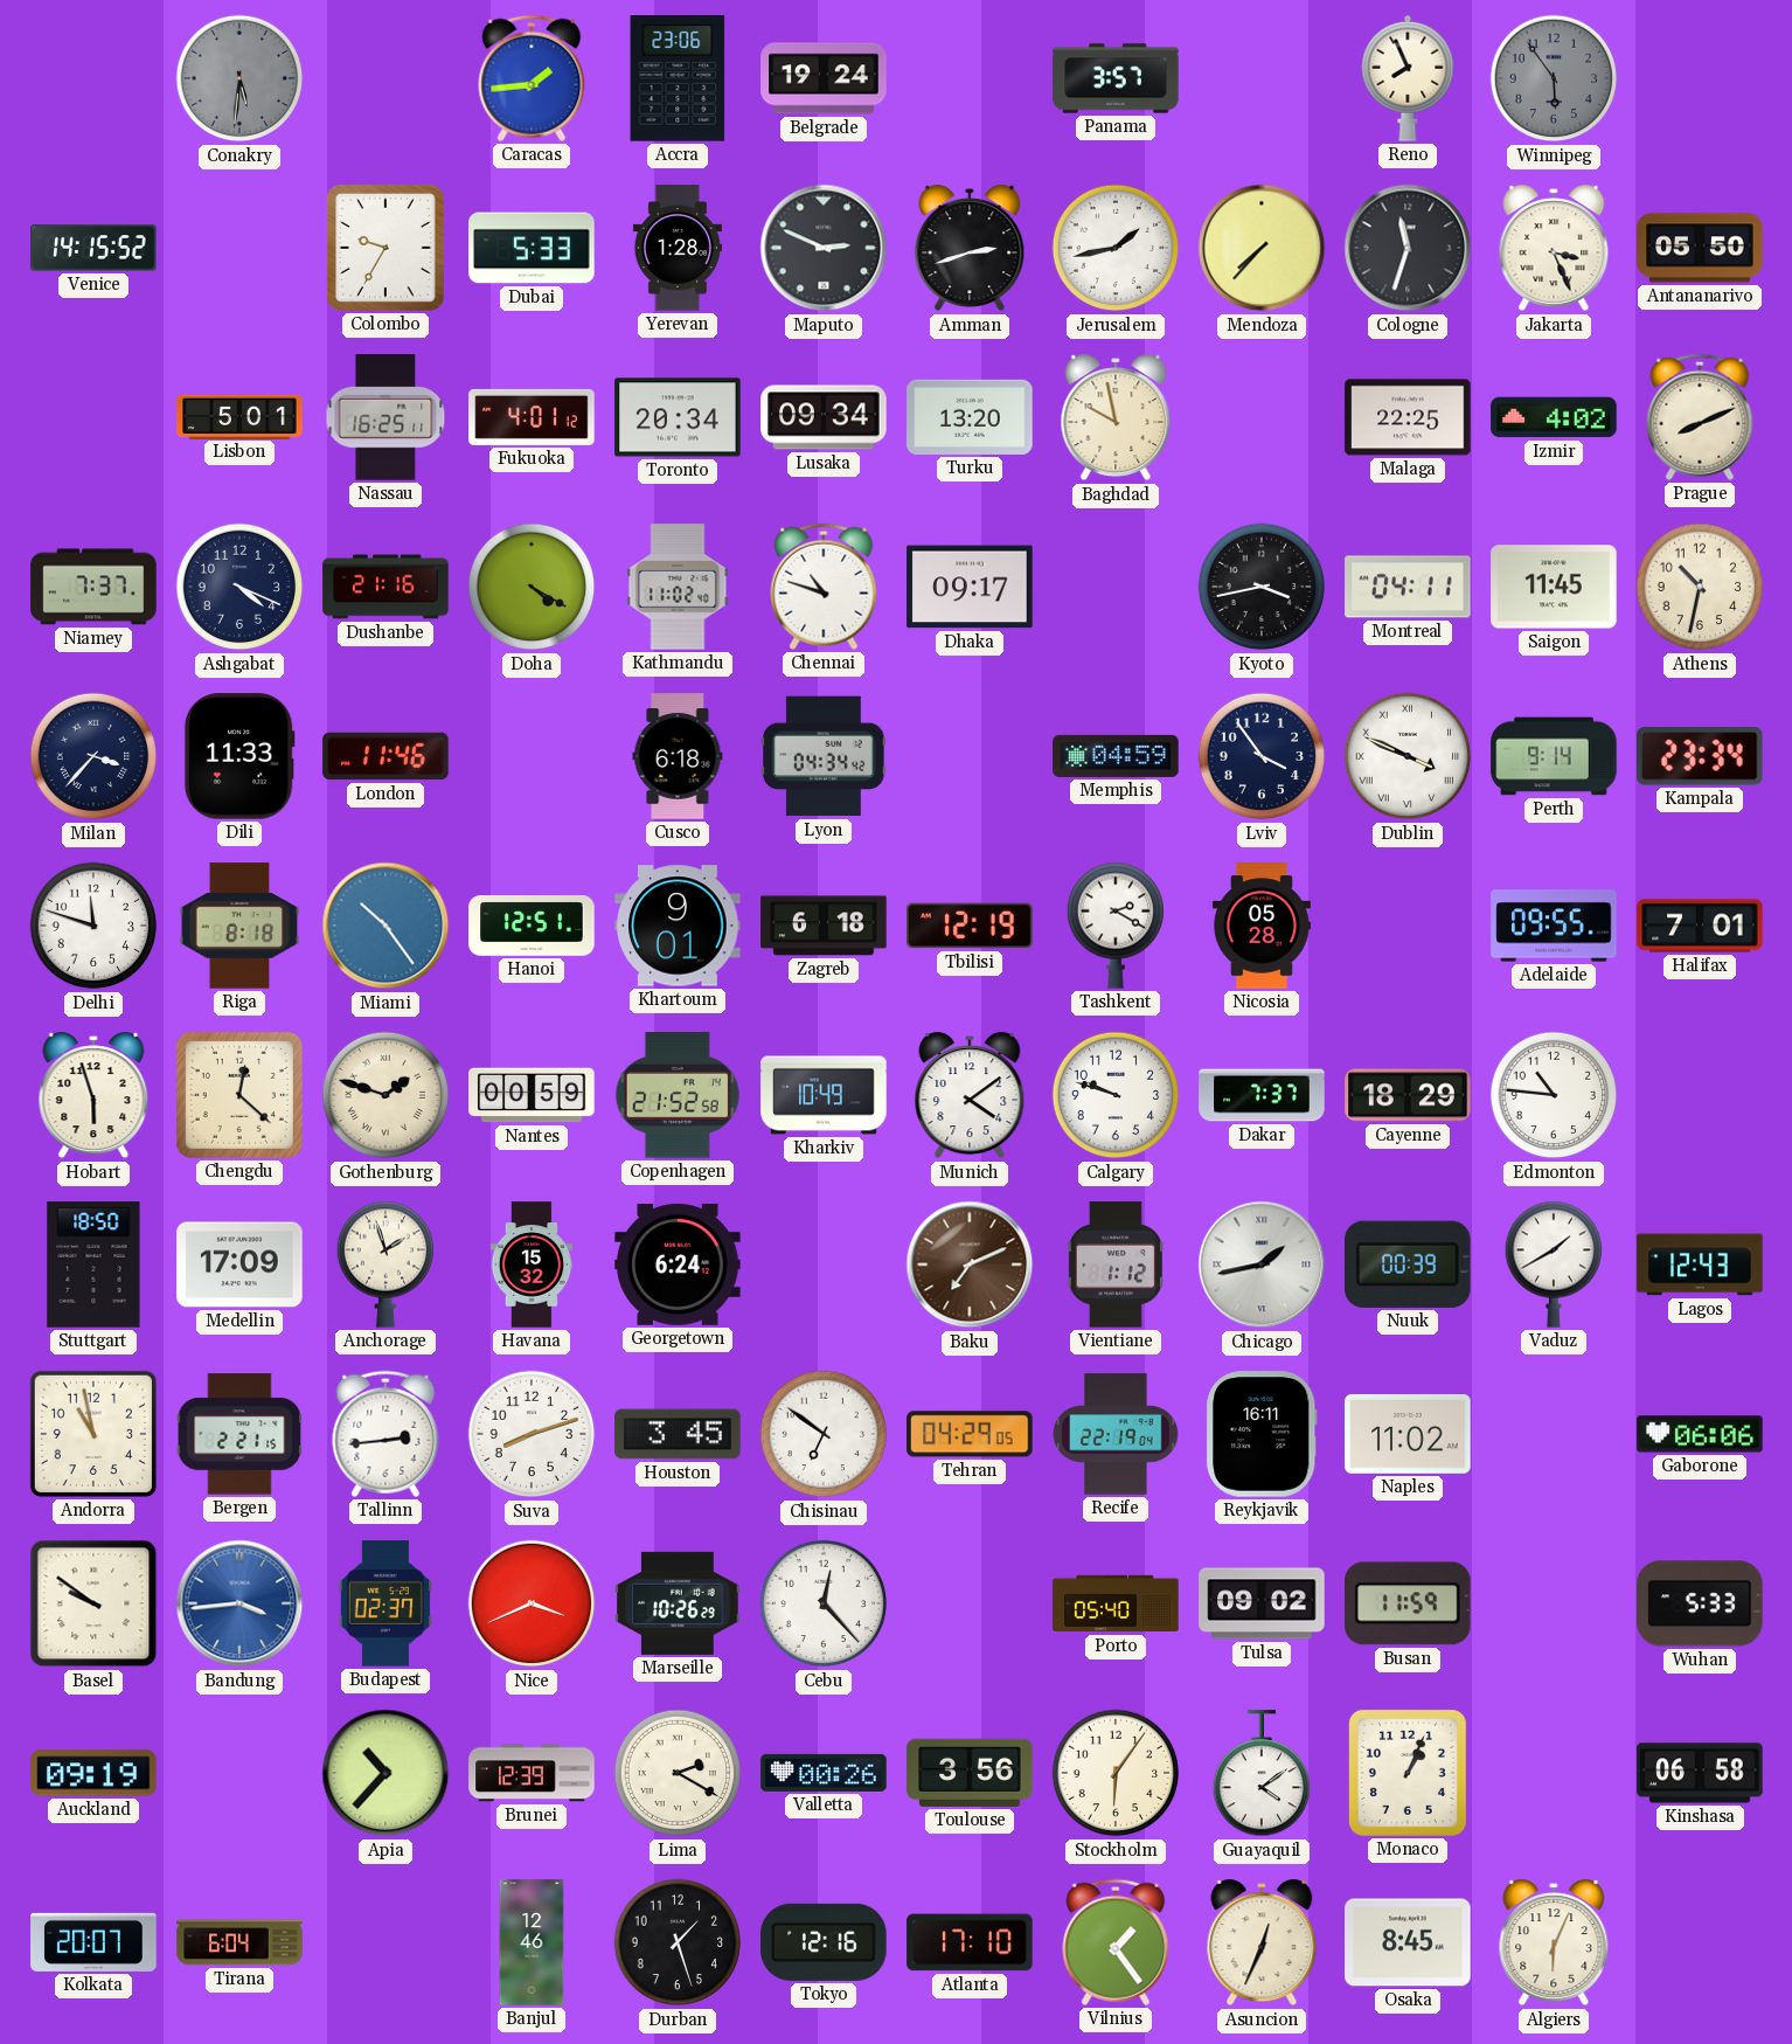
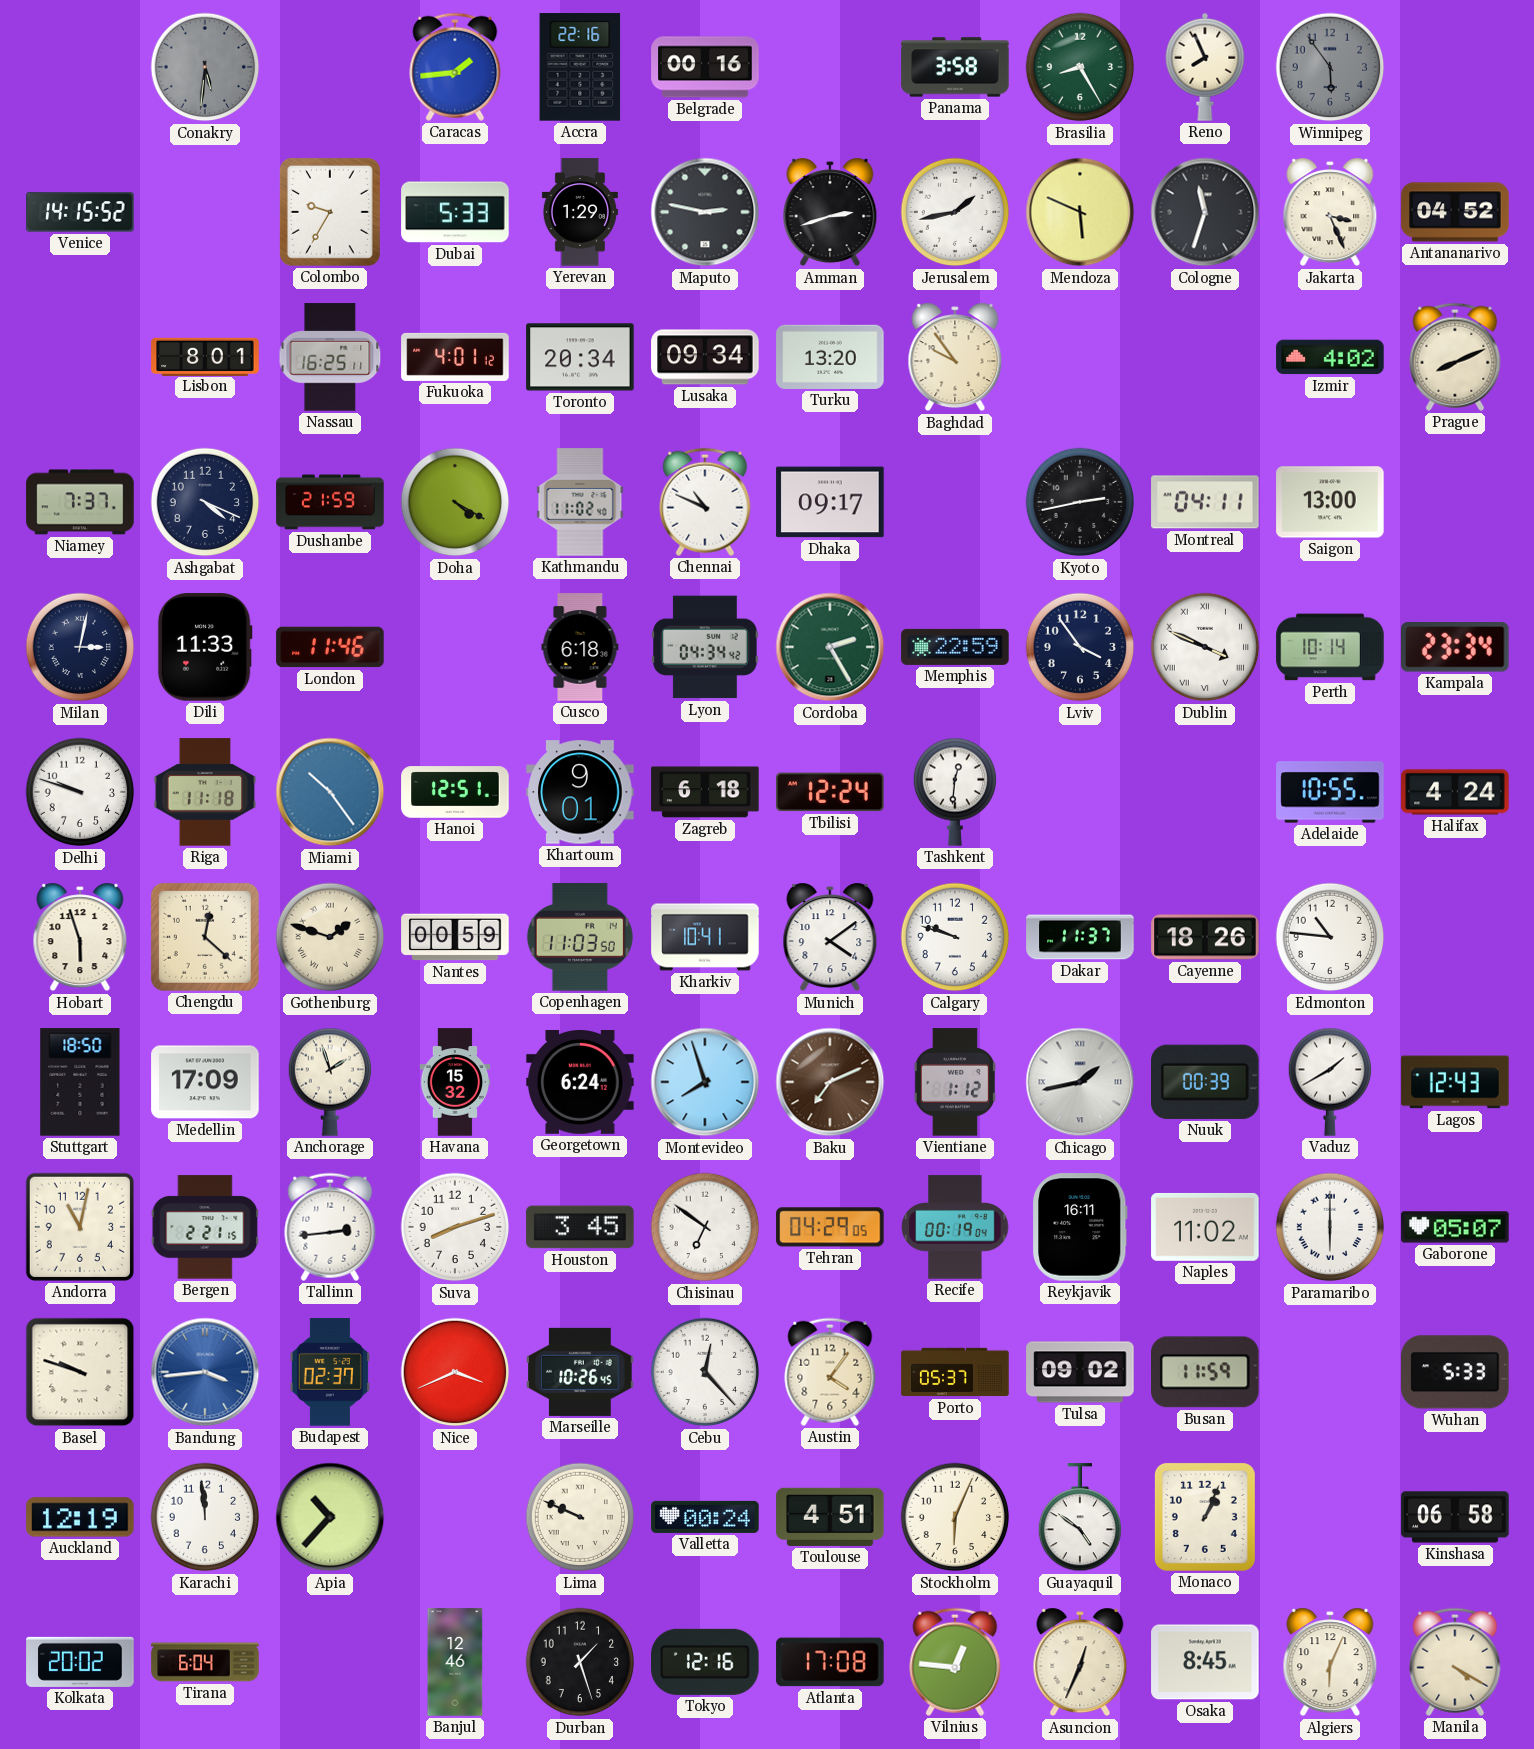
Accra: 23:06 -> 22:16 (580, 67)
Belgrade: 19:24 -> 00:16 (705, 67)
Panama: 3:57 -> 3:58 (955, 67)
Brasilia: none -> 8:25 (1080, 67)
Yerevan: 1:28 -> 1:29 (580, 212)
Maputo: 2:49 -> 2:47 (705, 212)
Mendoza: 7:37 -> 5:49 (1080, 212)
Antananarivo: 05:50 -> 04:52 (1455, 212)
Lisbon: 5:01 -> 8:01 (205, 356)
Baghdad: 9:58 -> 9:54 (955, 357)
Malaga: 22:25 -> none (1408, 417)
Dushanbe: 21:16 -> 21:59 (330, 502)
Chennai: 10:48 -> 10:49 (705, 502)
Kyoto: 3:43 -> 2:43 (1080, 502)
Saigon: 11:45 -> 13:00 (1330, 502)
Athens: 10:32 -> none (1700, 587)
Milan: 3:37 -> 3:02 (80, 647)
Cordoba: none -> 2:25 (830, 647)
Memphis: 04:59 -> 22:59 (955, 647)
Perth: 9:14 -> 10:14 (1330, 647)
Delhi: 11:48 -> 9:48 (80, 792)
Riga: 8:18 -> 11:18 (205, 792)
Tbilisi: 12:19 -> 12:24 (830, 792)
Tashkent: 2:20 -> 12:31 (954, 792)
Nicosia: 05:28 -> none (1262, 926)
Adelaide: 09:55 -> 10:55 (1330, 792)
Halifax: 7:01 -> 4:24 (1455, 792)
Copenhagen: 21:52 -> 11:03 (580, 937)
Kharkiv: 10:49 -> 10:41 (705, 937)
Dakar: 7:37 -> 11:37 (1080, 937)
Cayenne: 18:29 -> 18:26 (1205, 937)
Montevideo: none -> 7:57 (705, 1082)
Andorra: 10:58 -> 11:02 (80, 1227)
Recife: 22:19 -> 00:19 (955, 1227)
Paramaribo: none -> 6:00 (1330, 1227)
Gaborone: 06:06 -> 05:07 (1455, 1227)
Basel: 9:51 -> 9:48 (80, 1372)
Marseille: 10:26:29 -> 10:26:45 (580, 1372)
Austin: none -> 4:06 (830, 1372)
Porto: 05:40 -> 05:37 (955, 1372)
Auckland: 09:19 -> 12:19 (80, 1517)
Karachi: none -> 11:59 (205, 1517)
Brunei: 12:39 -> none (532, 1773)
Lima: 2:20 -> 9:49 (580, 1517)
Valletta: 00:26 -> 00:24 (705, 1517)
Toulouse: 3:56 -> 4:51 (830, 1517)
Stockholm: 6:06 -> 6:04 (955, 1517)
Guayaquil: 4:09 -> 4:51 (1079, 1518)
Kolkata: 20:07 -> 20:02 (80, 1662)
Atlanta: 17:10 -> 17:08 (830, 1662)
Vilnius: 1:24 -> 12:46 (955, 1662)
Manila: none -> 4:20 (1455, 1662)
